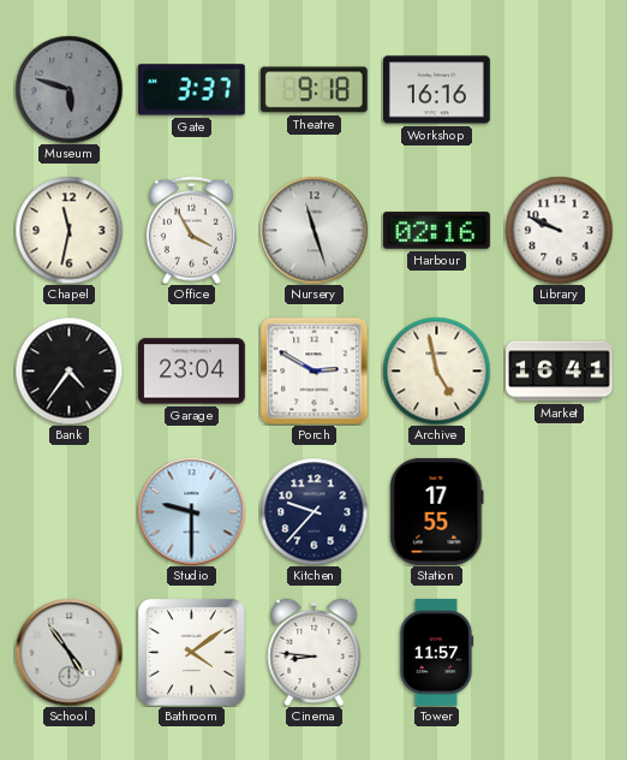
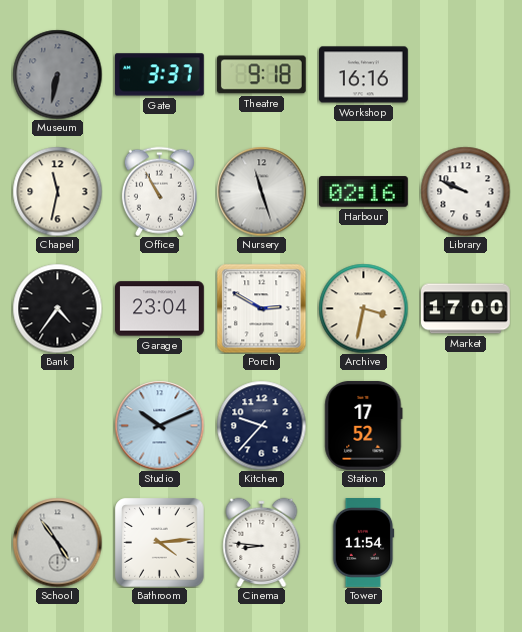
Museum: 5:48 -> 6:32 (57, 74)
Office: 3:55 -> 10:55 (159, 191)
Archive: 4:58 -> 3:32 (363, 308)
Market: 16:41 -> 17:00 (466, 309)
Studio: 9:30 -> 10:11 (159, 425)
Station: 17:55 -> 17:52 (364, 425)
Bathroom: 4:09 -> 4:14 (159, 542)
Tower: 11:57 -> 11:54 (363, 543)
